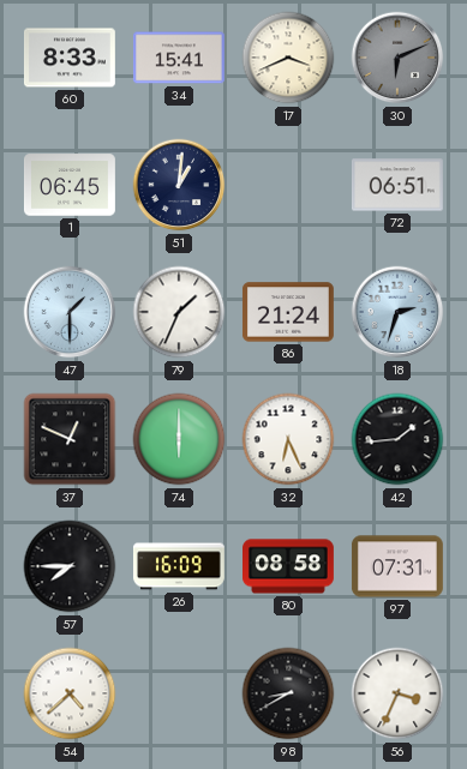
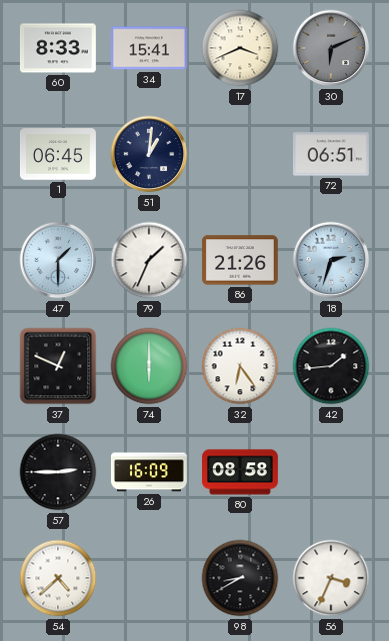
86: 21:24 -> 21:26 (240, 260)
32: 6:26 -> 6:24 (240, 366)
57: 7:45 -> 2:45 (58, 472)
97: 07:31 -> none (397, 566)
